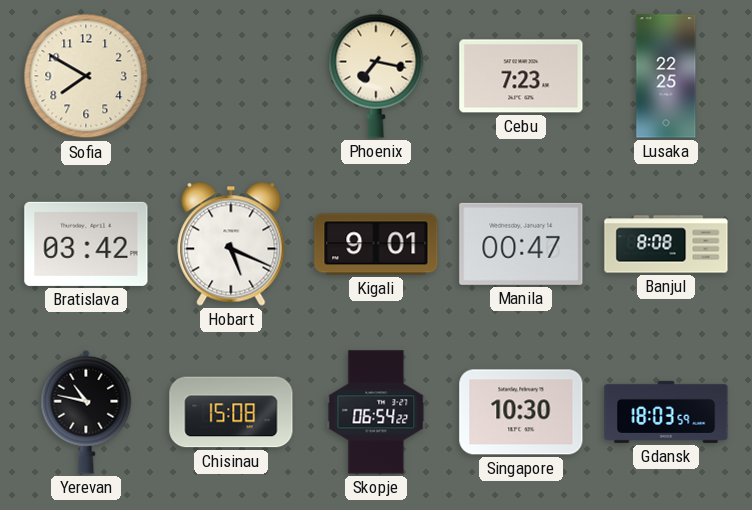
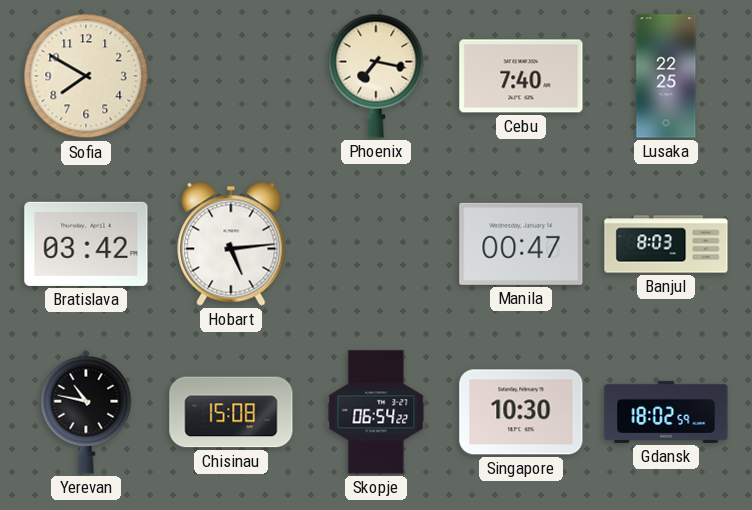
Cebu: 7:23 -> 7:40 (521, 76)
Hobart: 5:19 -> 5:14 (231, 244)
Kigali: 9:01 -> none (376, 244)
Banjul: 8:08 -> 8:03 (666, 244)
Gdansk: 18:03 -> 18:02 (666, 412)
